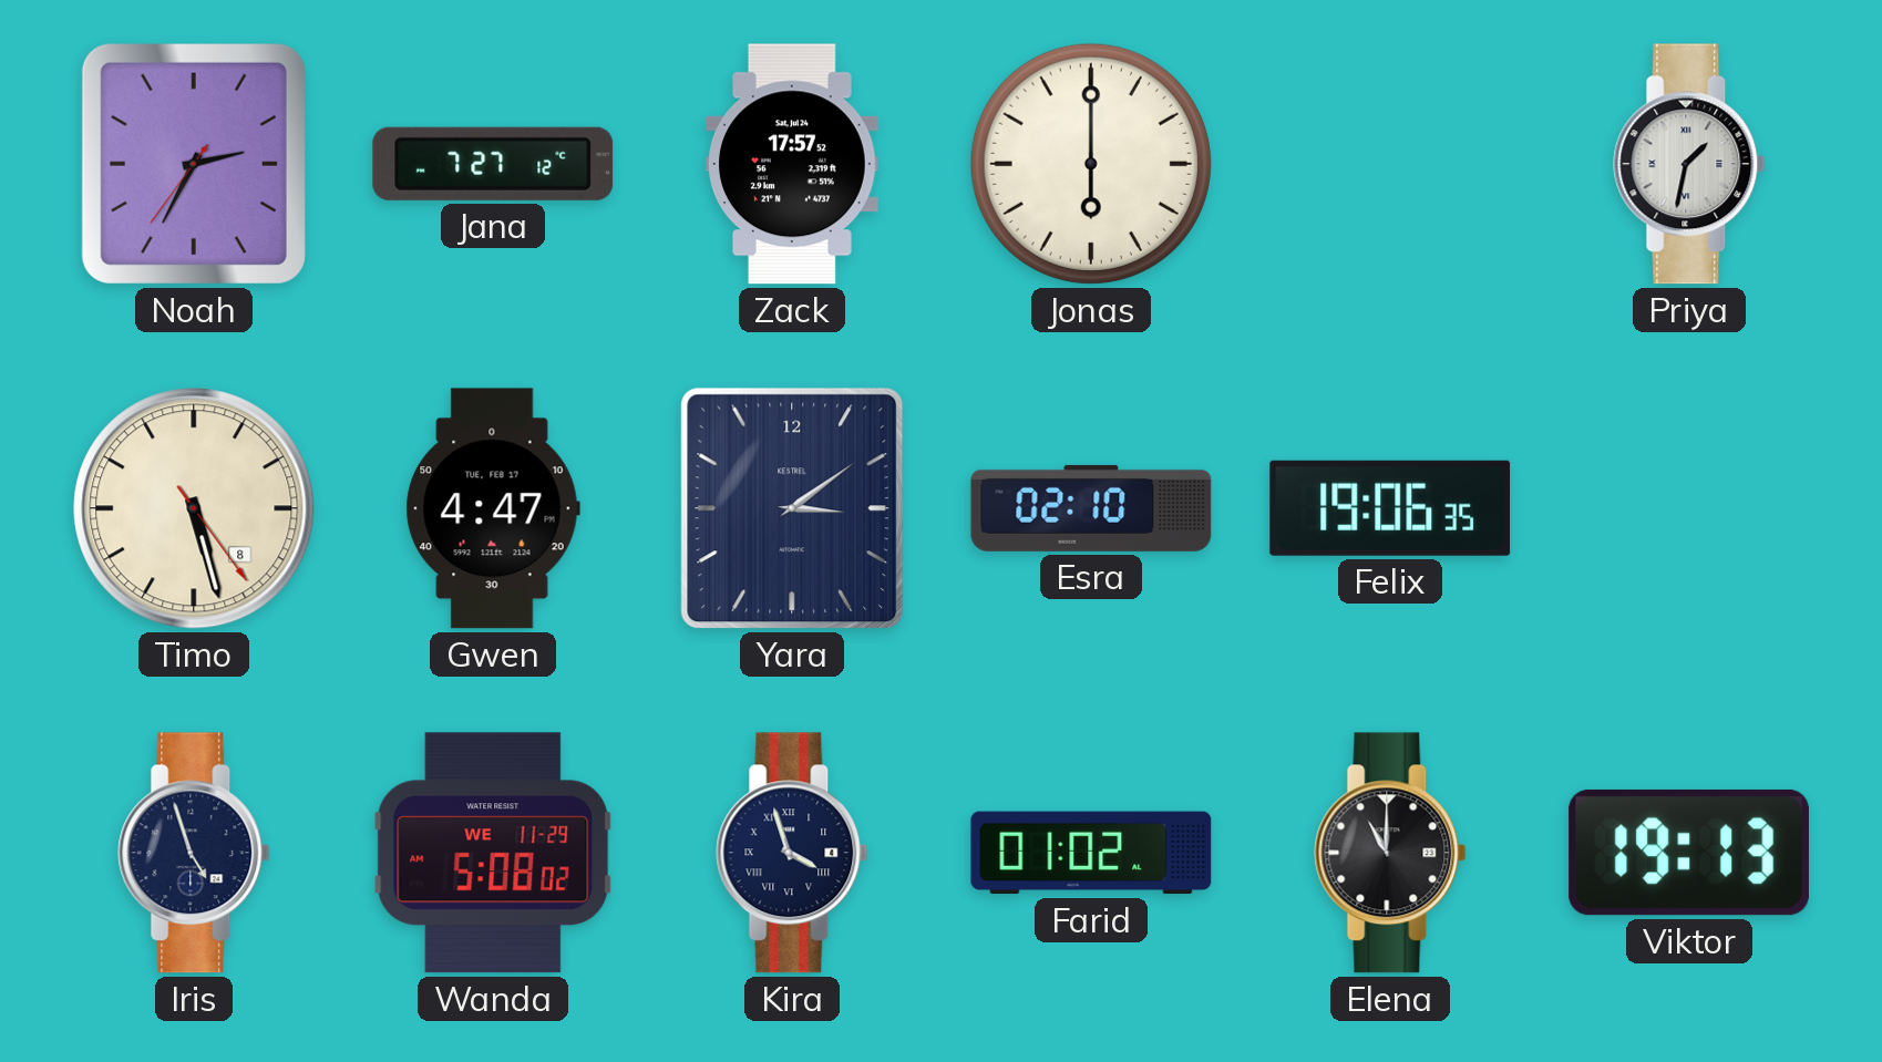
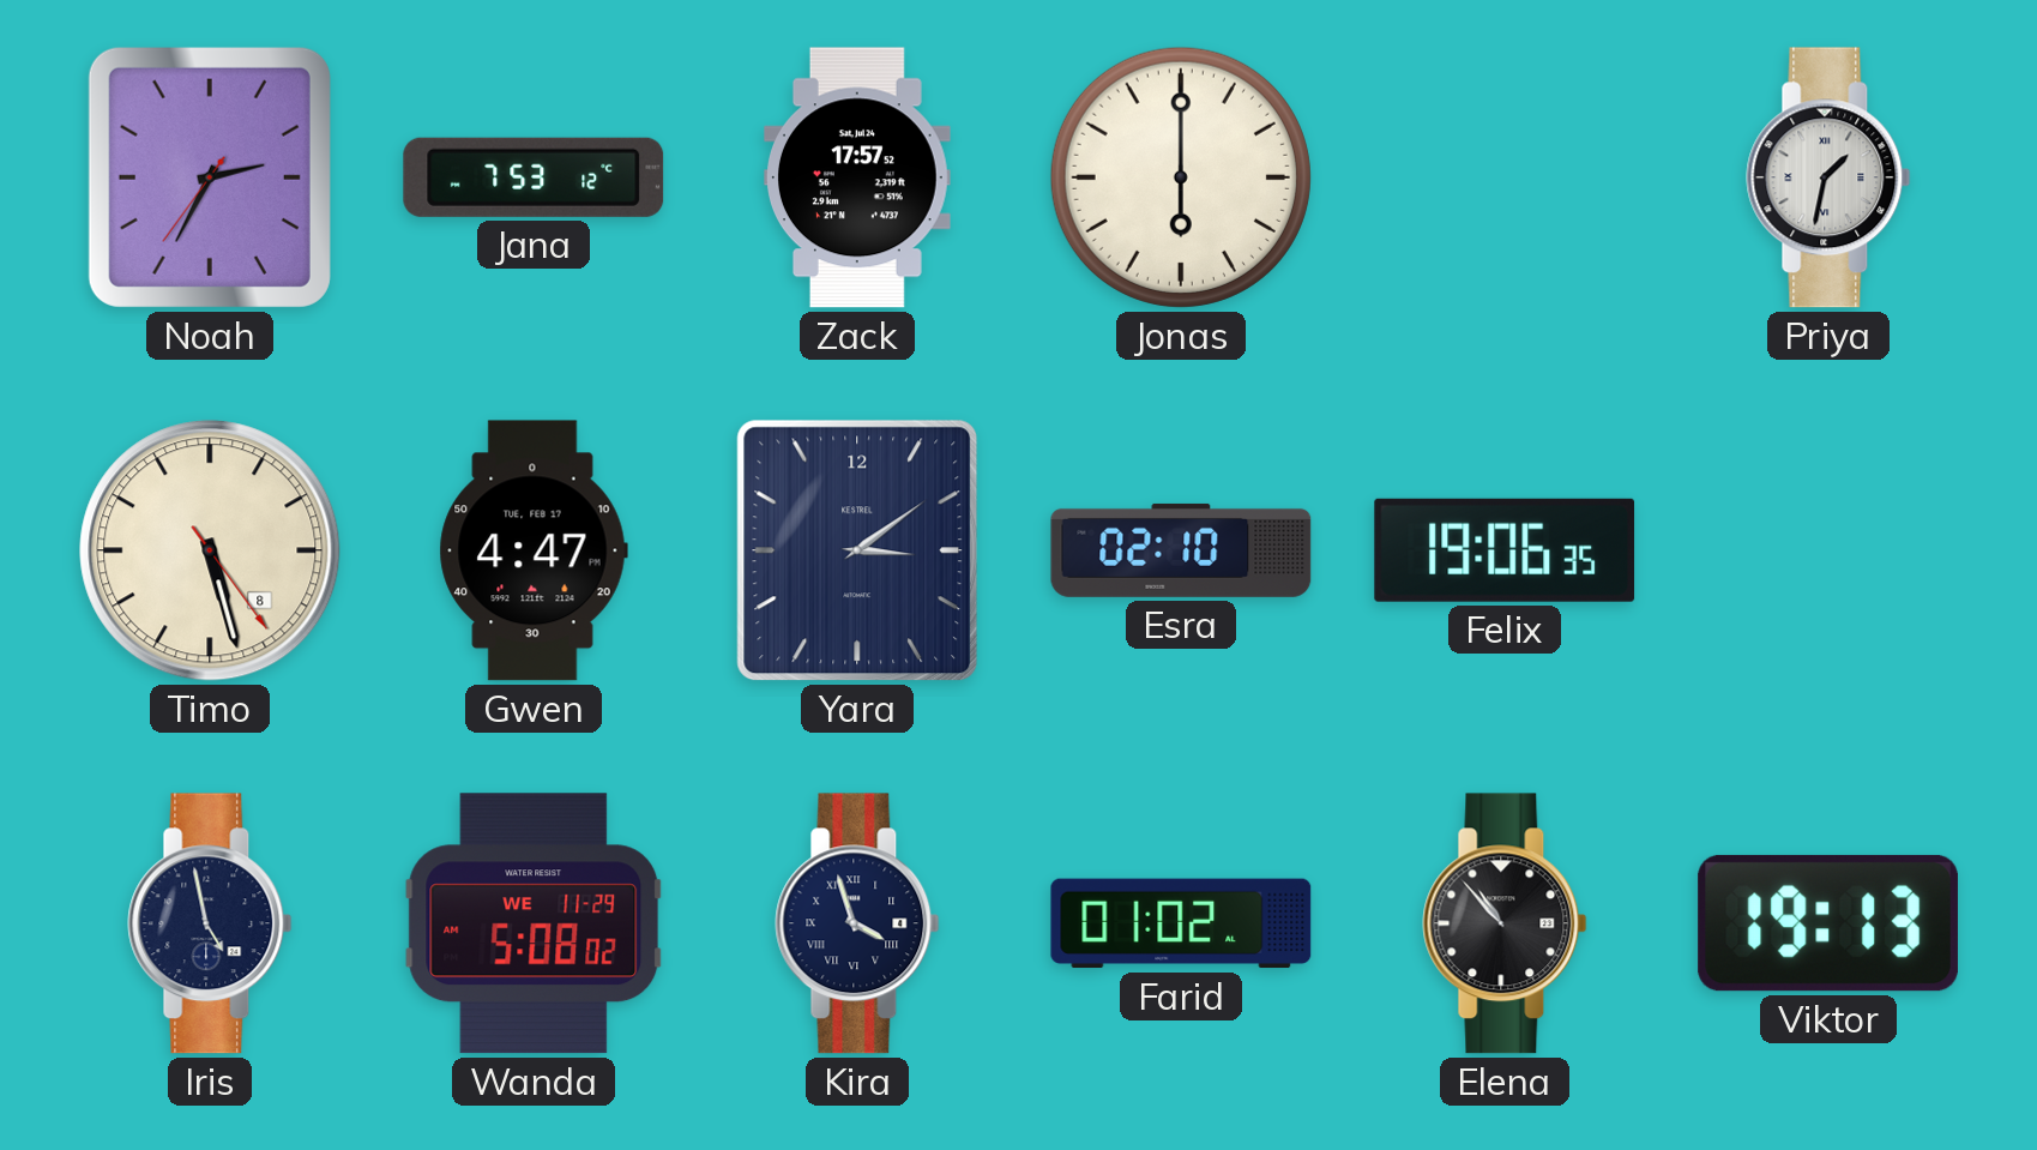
Jana: 7:27 -> 7:53 (534, 177)
Iris: 4:57 -> 4:58 (210, 923)
Elena: 11:00 -> 10:53 (1505, 923)
